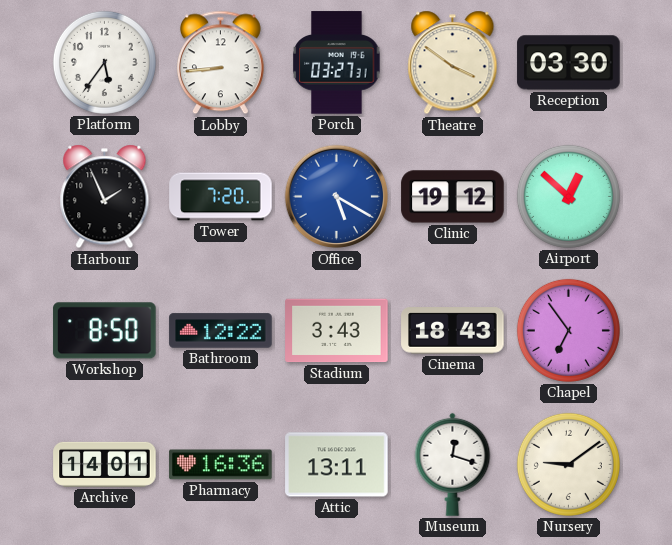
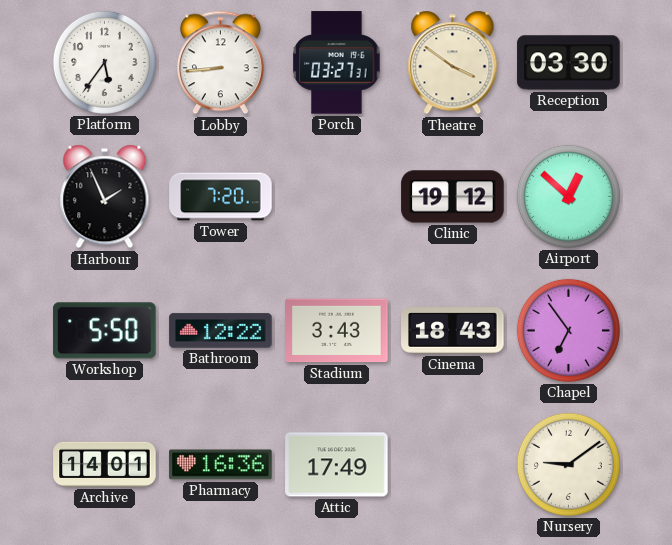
Office: 5:20 -> none (337, 197)
Workshop: 8:50 -> 5:50 (105, 331)
Attic: 13:11 -> 17:49 (337, 465)
Museum: 12:18 -> none (453, 464)
